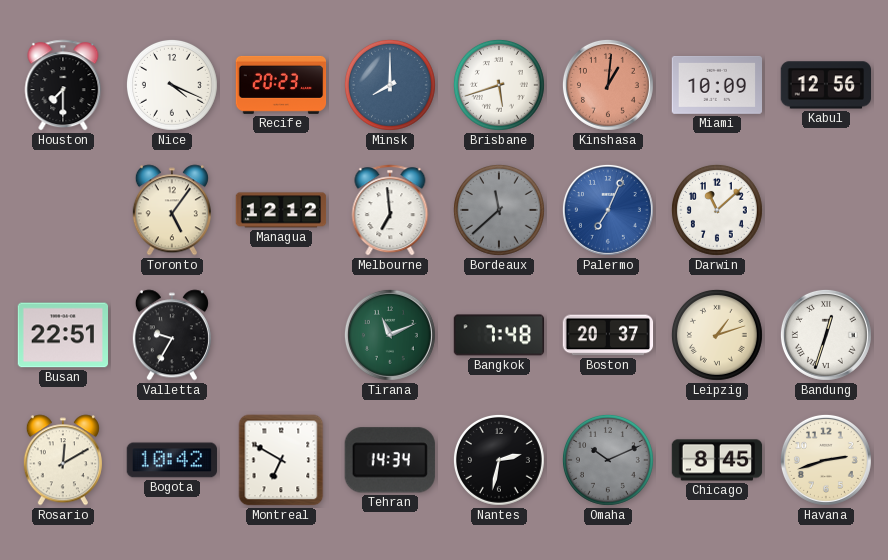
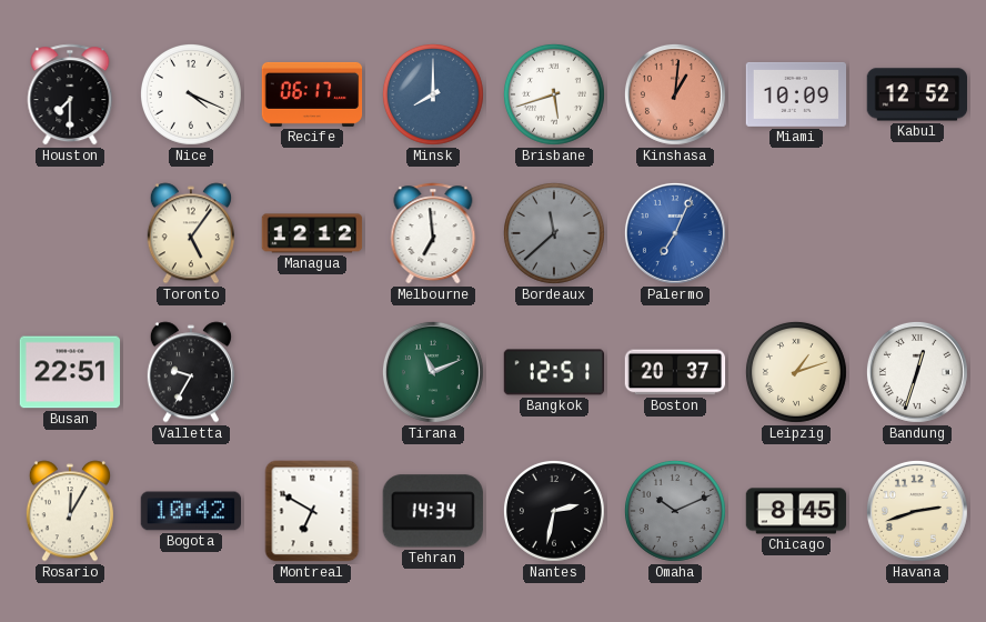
Recife: 20:23 -> 06:17 (312, 94)
Kabul: 12:56 -> 12:52 (917, 94)
Darwin: 11:08 -> none (717, 210)
Bangkok: 7:48 -> 12:51 (554, 372)
Rosario: 12:10 -> 12:05 (70, 511)
